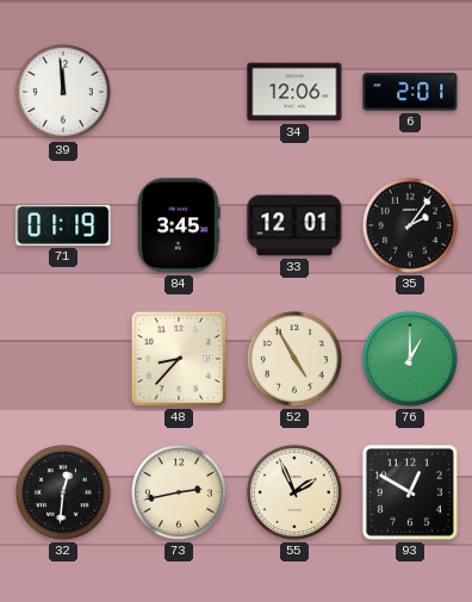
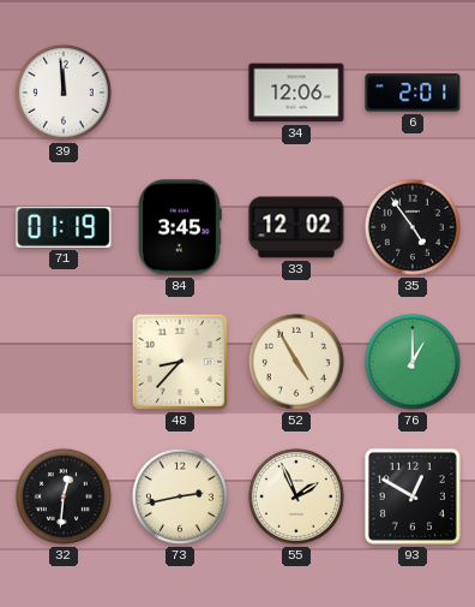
33: 12:01 -> 12:02 (296, 227)
35: 2:06 -> 4:54 (413, 227)
